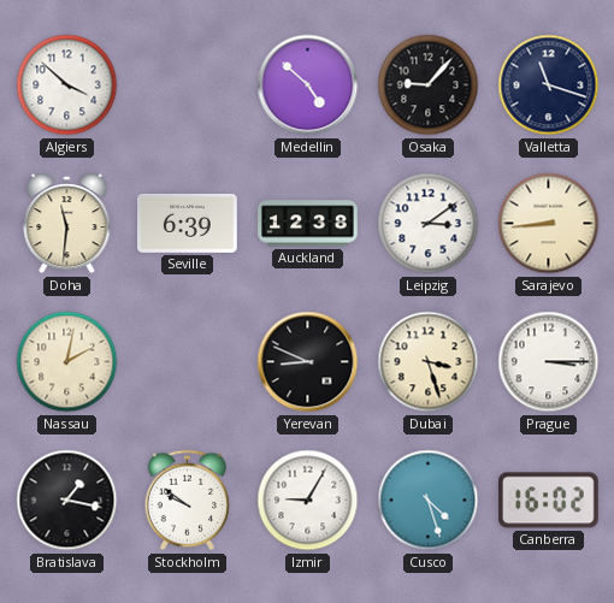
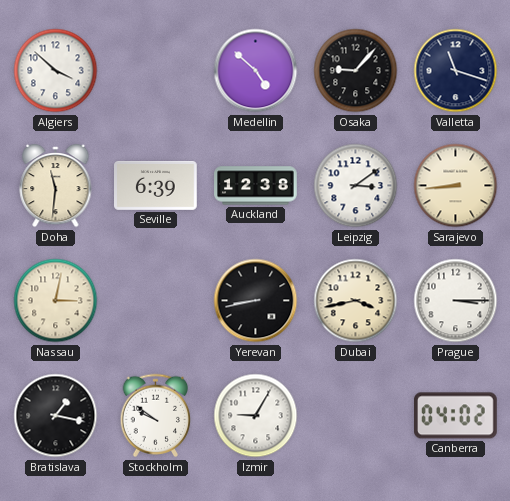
Nassau: 2:02 -> 3:02 (56, 301)
Yerevan: 8:49 -> 8:43 (256, 301)
Dubai: 3:27 -> 3:43 (356, 301)
Cusco: 4:27 -> none (429, 501)
Canberra: 16:02 -> 04:02 (456, 416)
